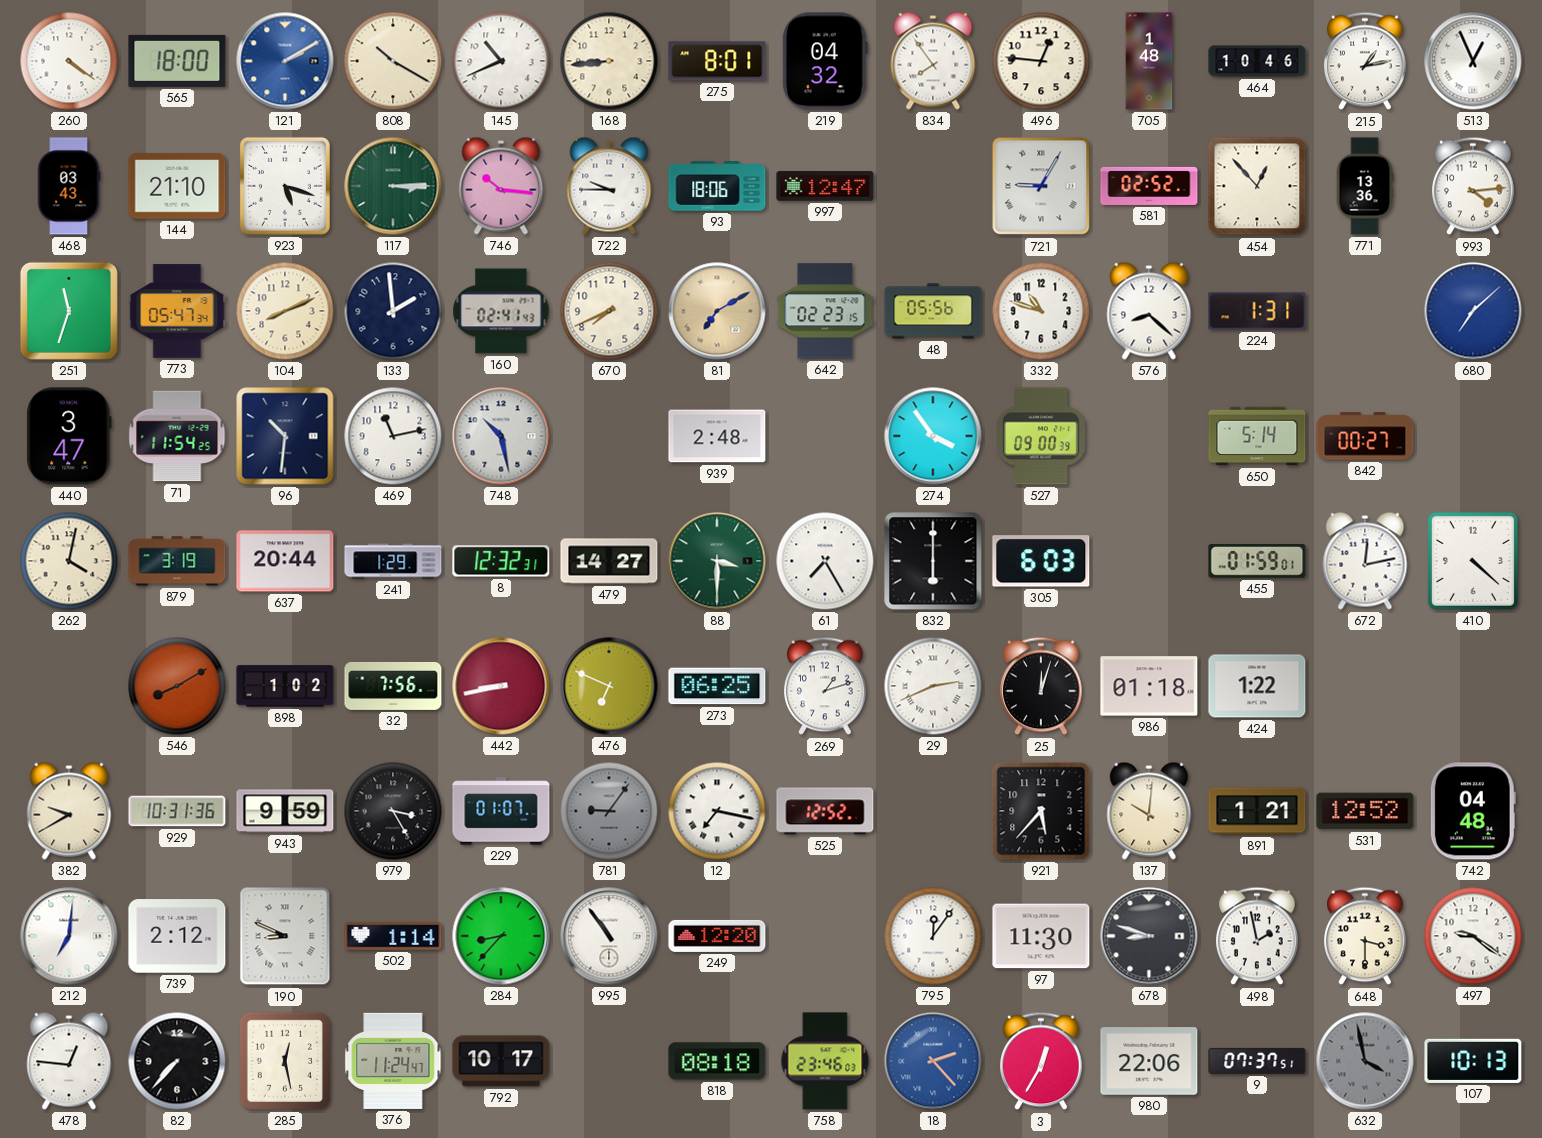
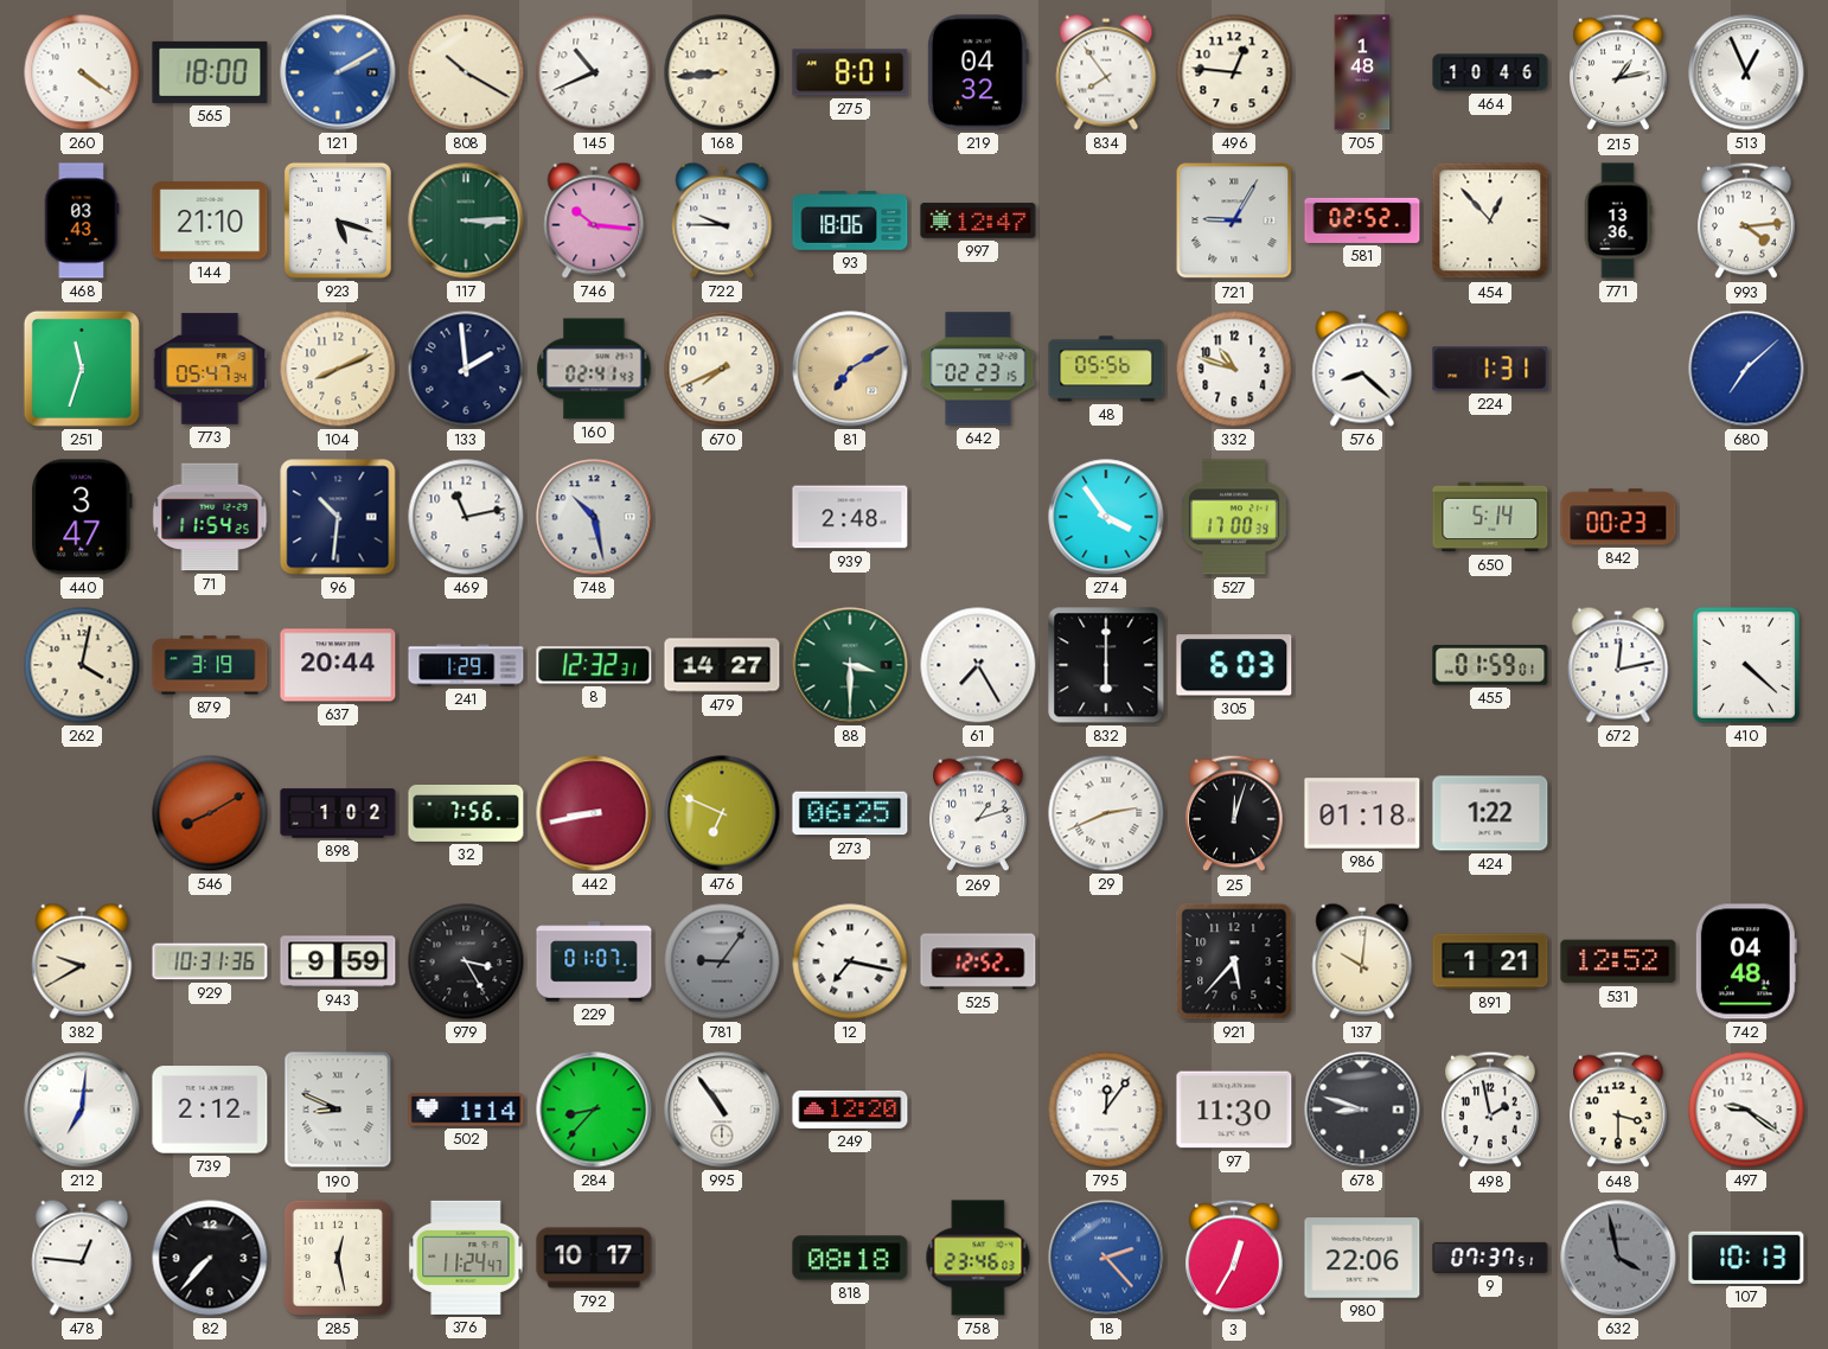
527: 09:00 -> 17:00 (1234, 517)
842: 00:27 -> 00:23 (1618, 517)
